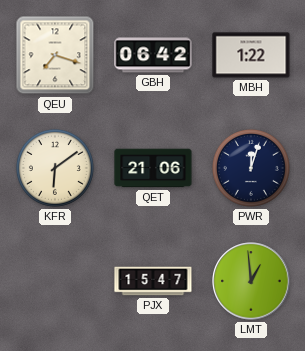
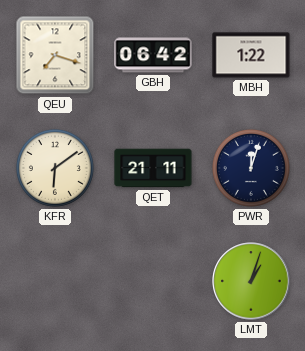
QET: 21:06 -> 21:11 (153, 168)
PJX: 15:47 -> none (153, 281)
LMT: 12:59 -> 1:03 (251, 281)
